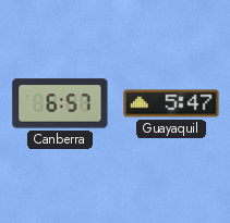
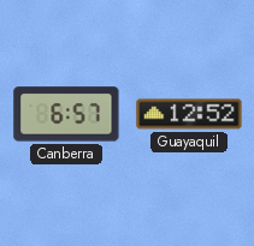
Guayaquil: 5:47 -> 12:52 (189, 114)
